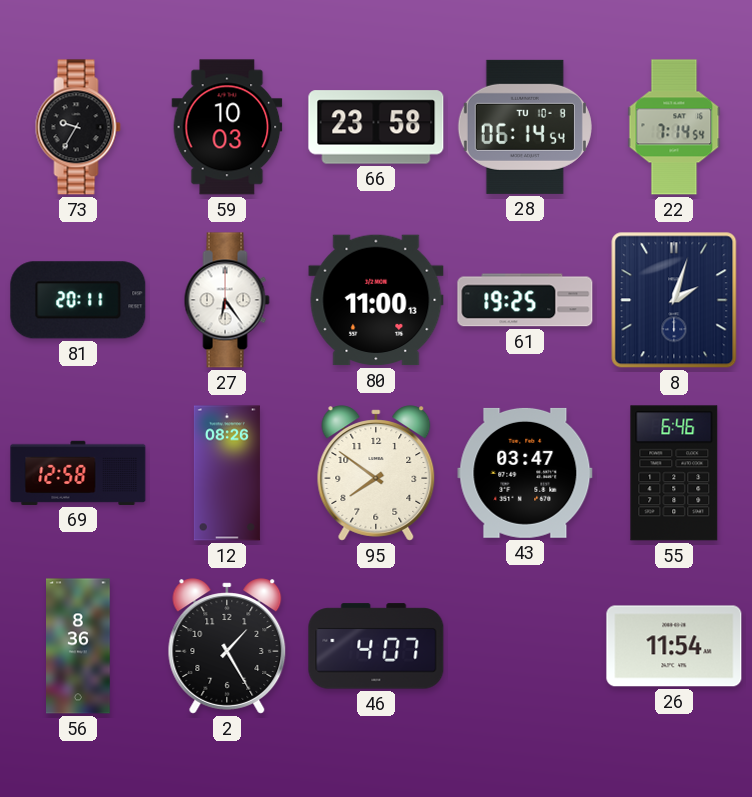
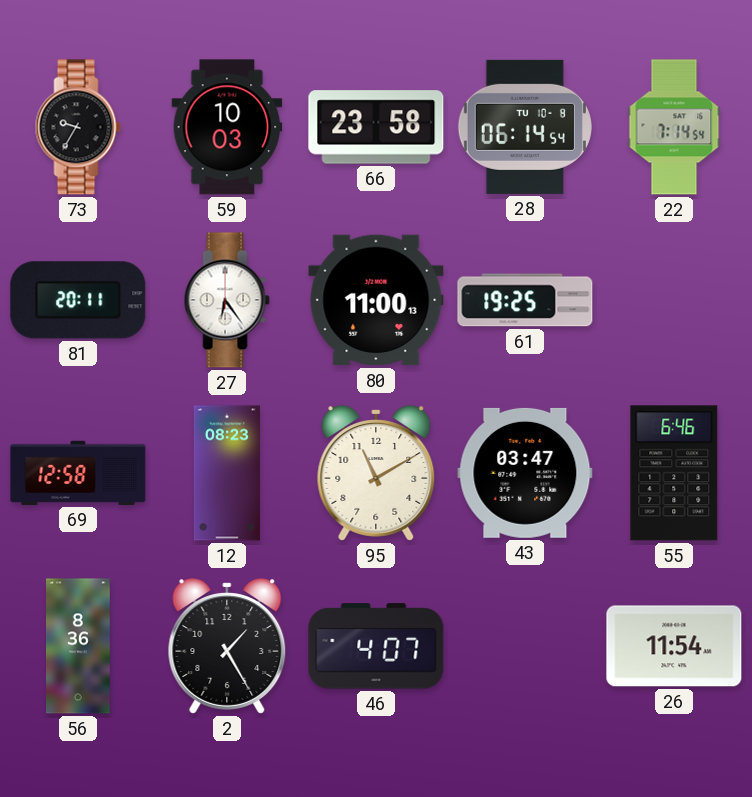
8: 2:03 -> none (674, 300)
12: 08:26 -> 08:23 (227, 473)
95: 7:51 -> 11:10 (376, 473)
